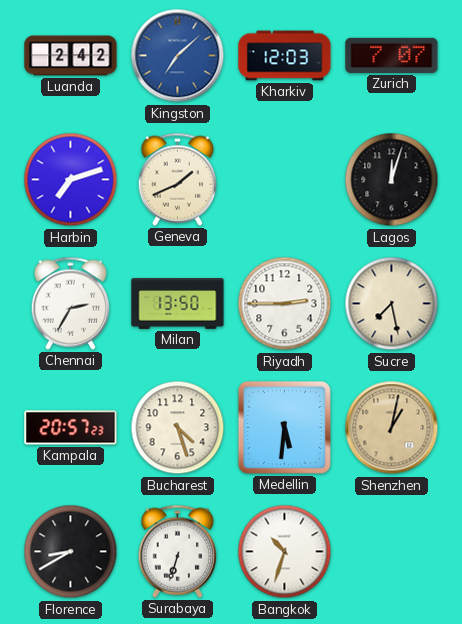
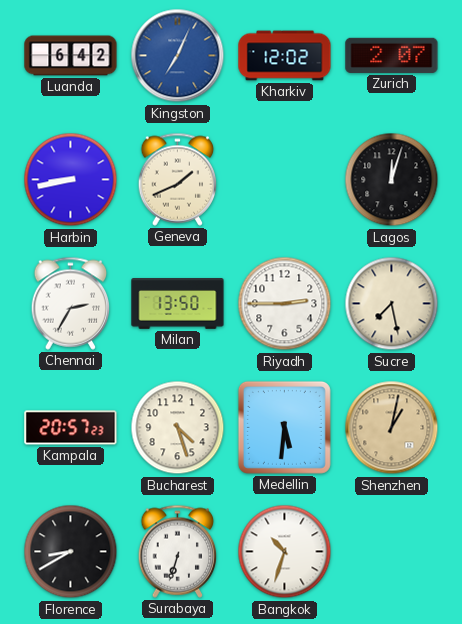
Luanda: 2:42 -> 6:42 (71, 56)
Kingston: 7:08 -> 7:04 (178, 56)
Kharkiv: 12:03 -> 12:02 (285, 56)
Zurich: 7:07 -> 2:07 (392, 55)
Harbin: 7:12 -> 8:43 (71, 180)
